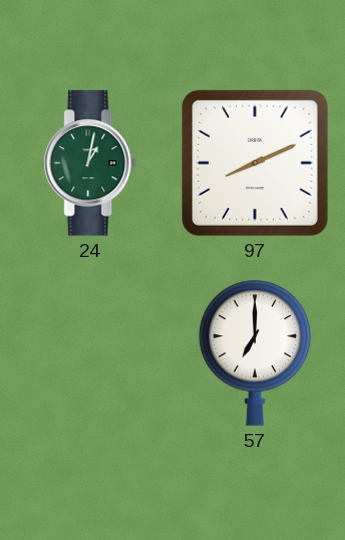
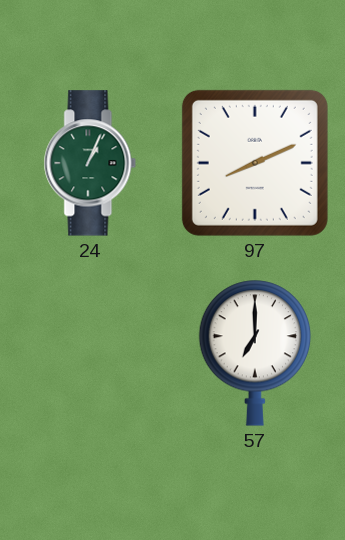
24: 1:02 -> 1:04 (90, 163)
